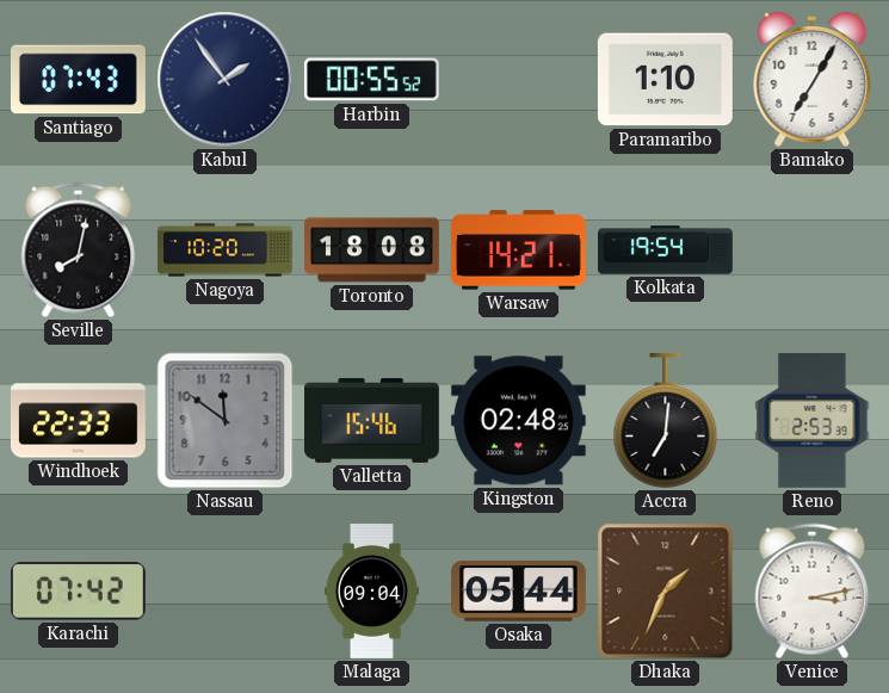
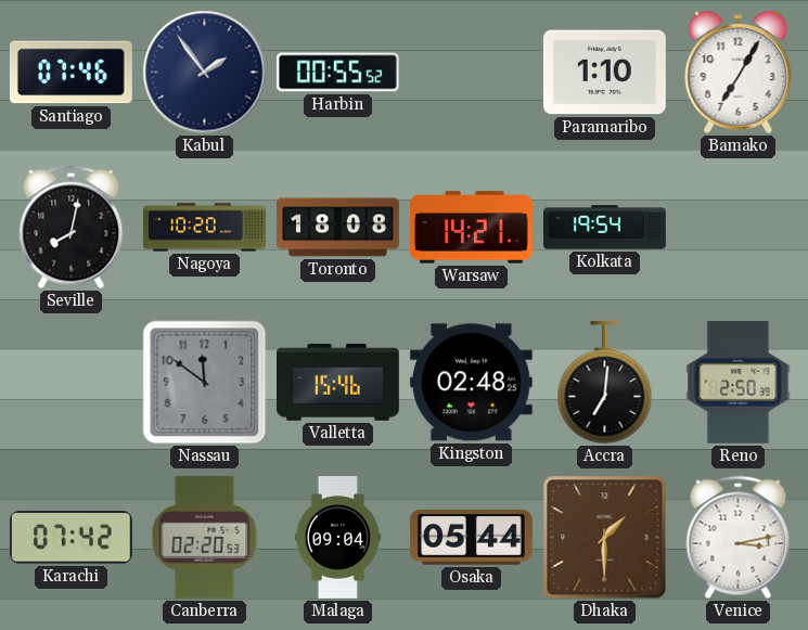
Santiago: 07:43 -> 07:46 (70, 73)
Windhoek: 22:33 -> none (79, 421)
Reno: 2:53 -> 2:50 (739, 382)
Canberra: none -> 02:20 (205, 538)
Dhaka: 1:34 -> 1:30 (605, 538)
